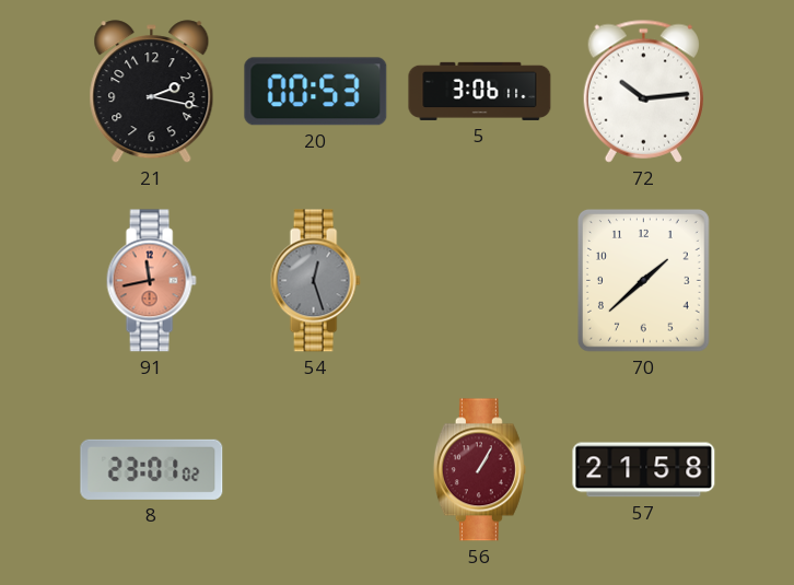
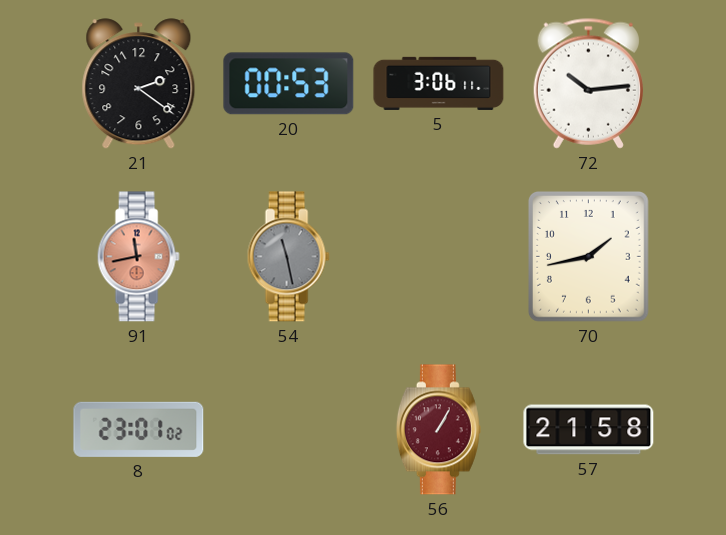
21: 2:17 -> 2:21 (139, 84)
54: 12:27 -> 11:28 (288, 257)
70: 1:38 -> 1:43 (588, 257)
